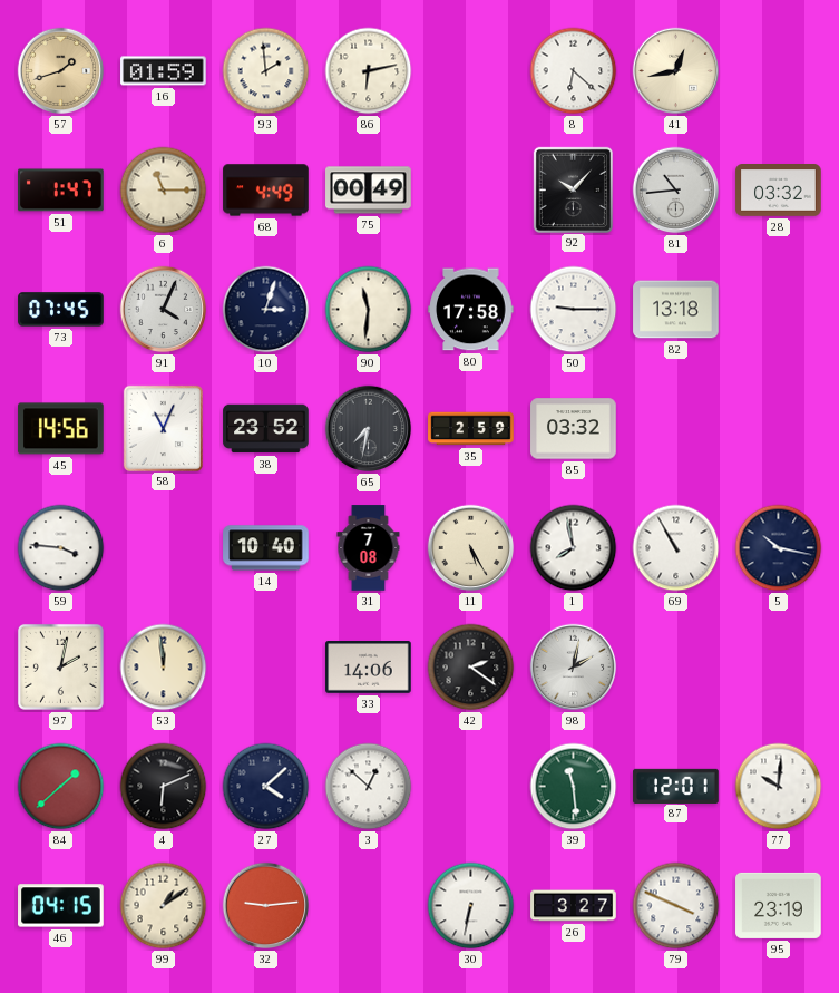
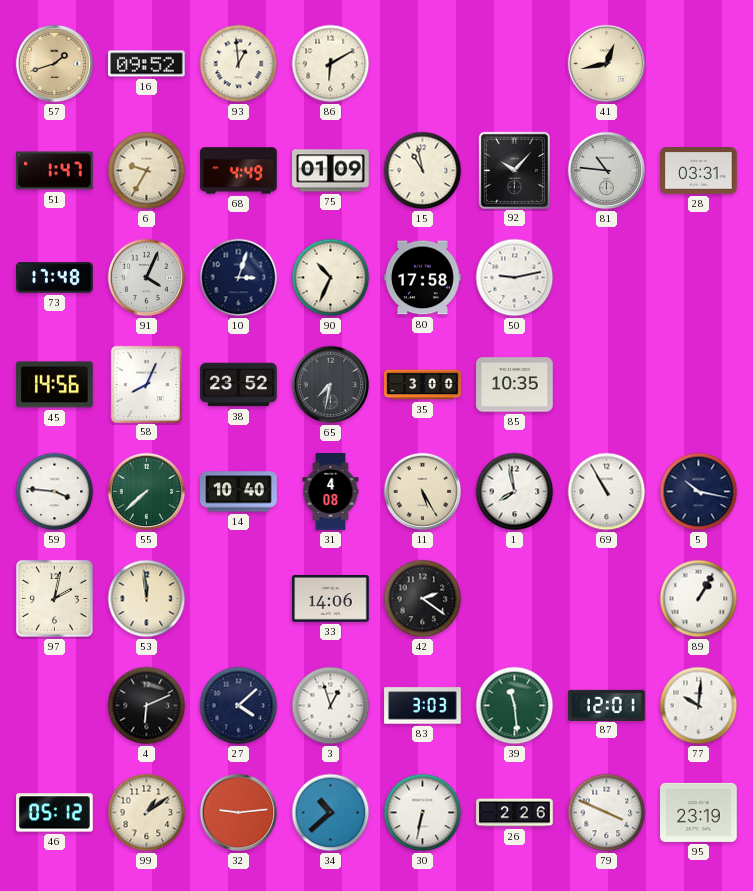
16: 01:59 -> 09:52 (147, 64)
93: 1:59 -> 12:59 (239, 64)
86: 6:13 -> 6:10 (331, 64)
8: 6:22 -> none (574, 71)
6: 11:15 -> 9:35 (147, 171)
75: 00:49 -> 01:09 (331, 171)
15: none -> 10:58 (423, 171)
81: 10:44 -> 10:46 (607, 171)
28: 03:32 -> 03:31 (699, 171)
73: 07:45 -> 17:48 (55, 278)
90: 11:31 -> 10:34 (331, 278)
50: 9:15 -> 9:13 (515, 278)
82: 13:18 -> none (676, 310)
58: 11:04 -> 8:04 (146, 384)
35: 2:59 -> 3:00 (423, 385)
85: 03:32 -> 10:35 (515, 385)
55: none -> 7:38 (147, 492)
31: 7:08 -> 4:08 (331, 492)
98: 2:02 -> none (574, 668)
89: none -> 1:05 (699, 599)
84: 1:38 -> none (61, 787)
3: 12:52 -> 12:57 (331, 706)
83: none -> 3:03 (423, 706)
46: 04:15 -> 05:12 (55, 813)
34: none -> 10:38 (331, 813)
26: 3:27 -> 2:26 (515, 813)
